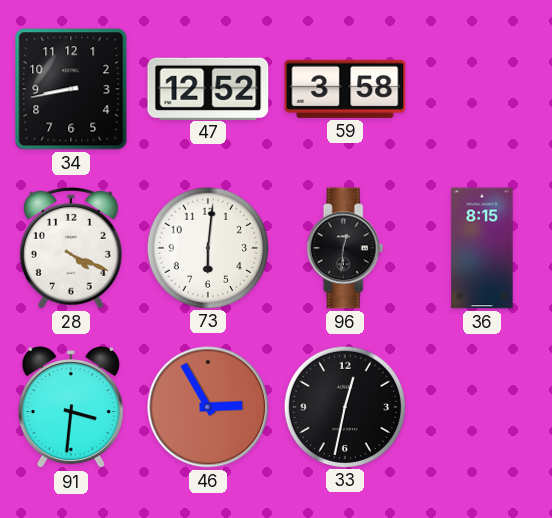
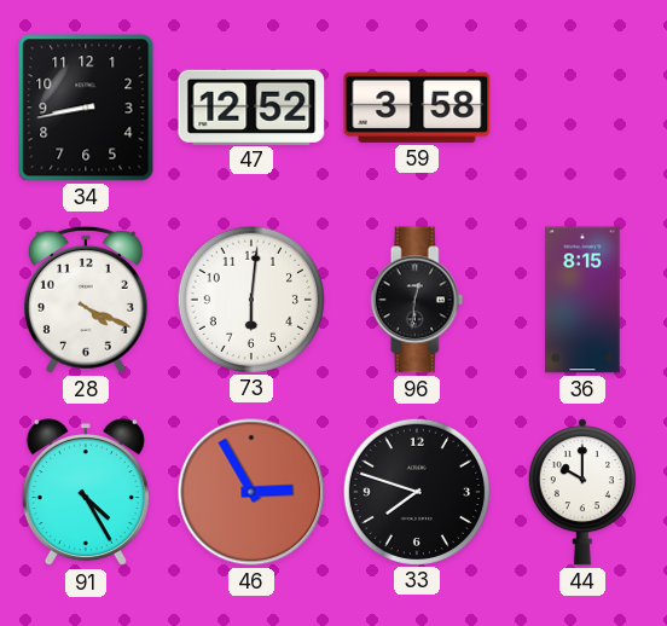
91: 3:31 -> 4:25 (86, 493)
33: 12:32 -> 7:48 (416, 491)
44: none -> 10:00 (582, 492)
